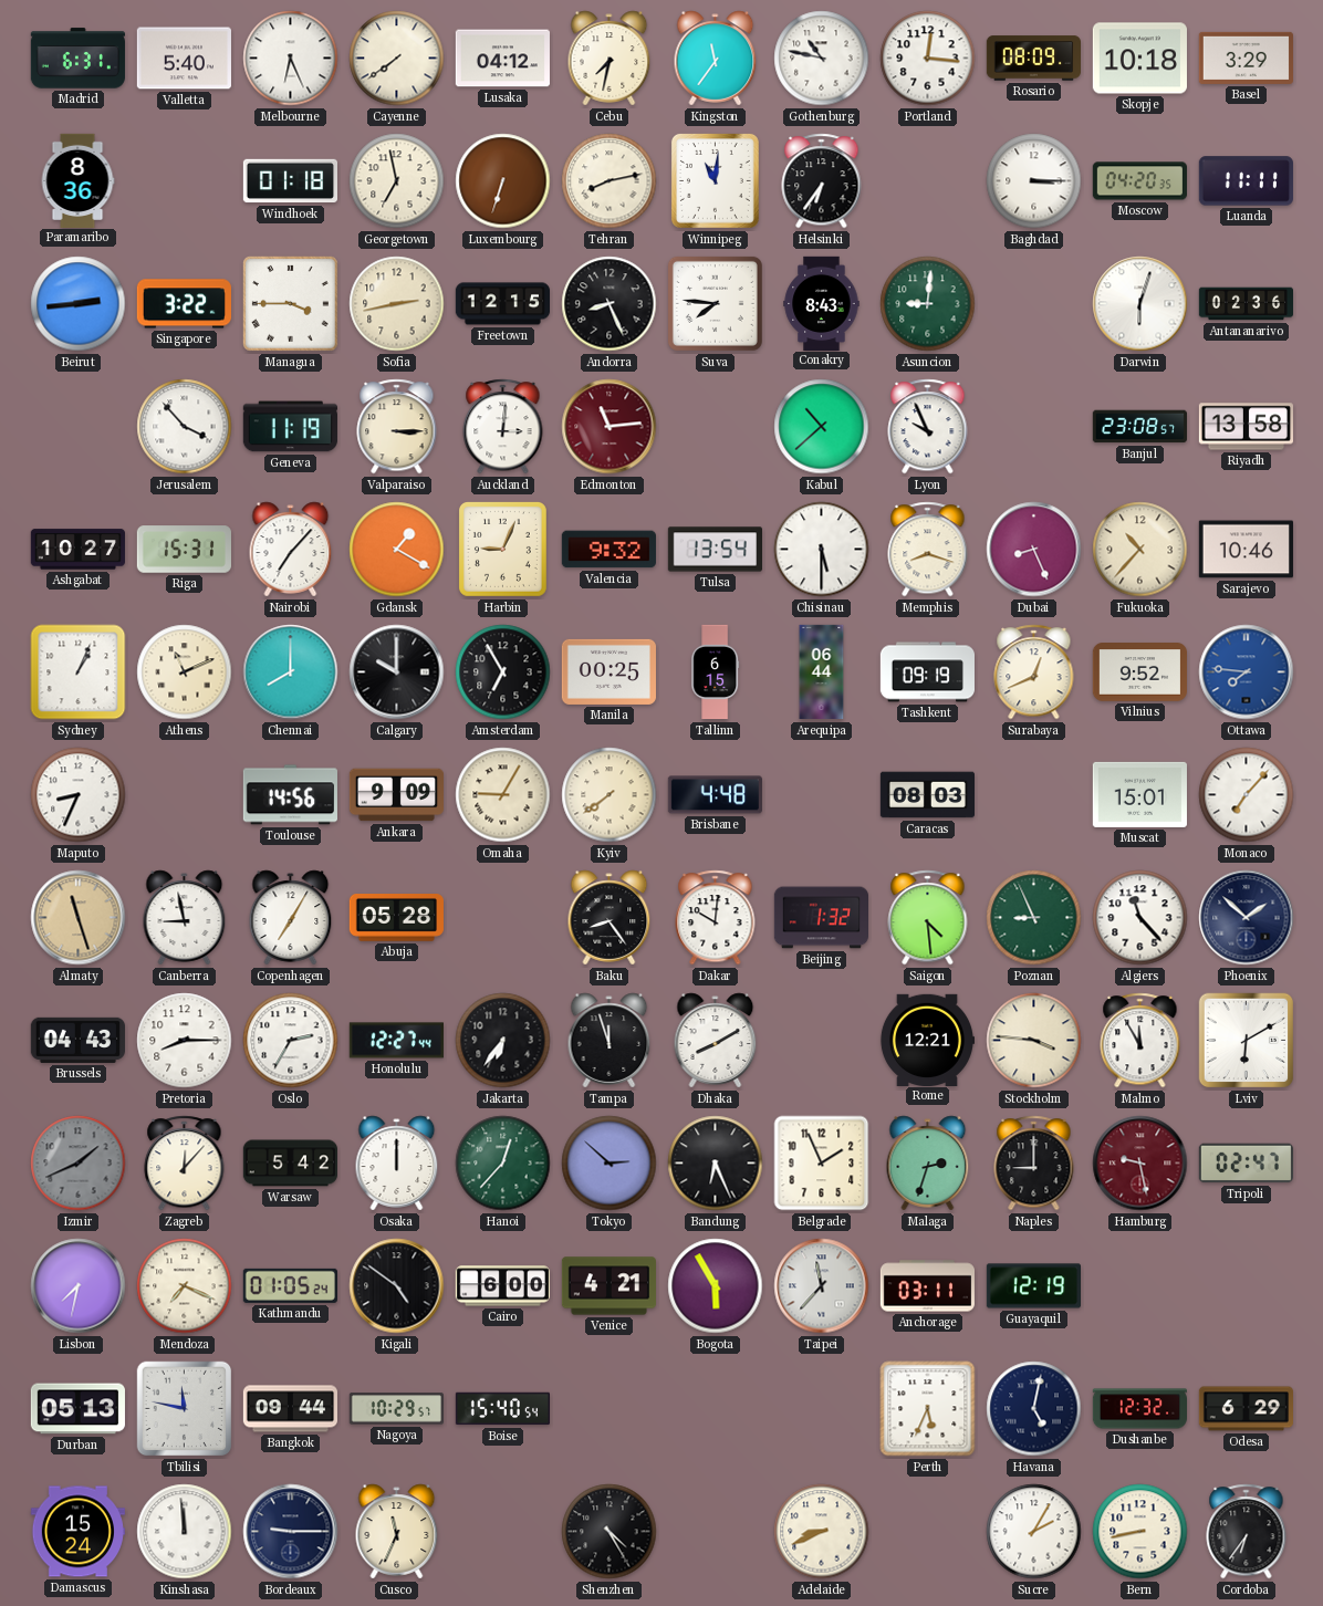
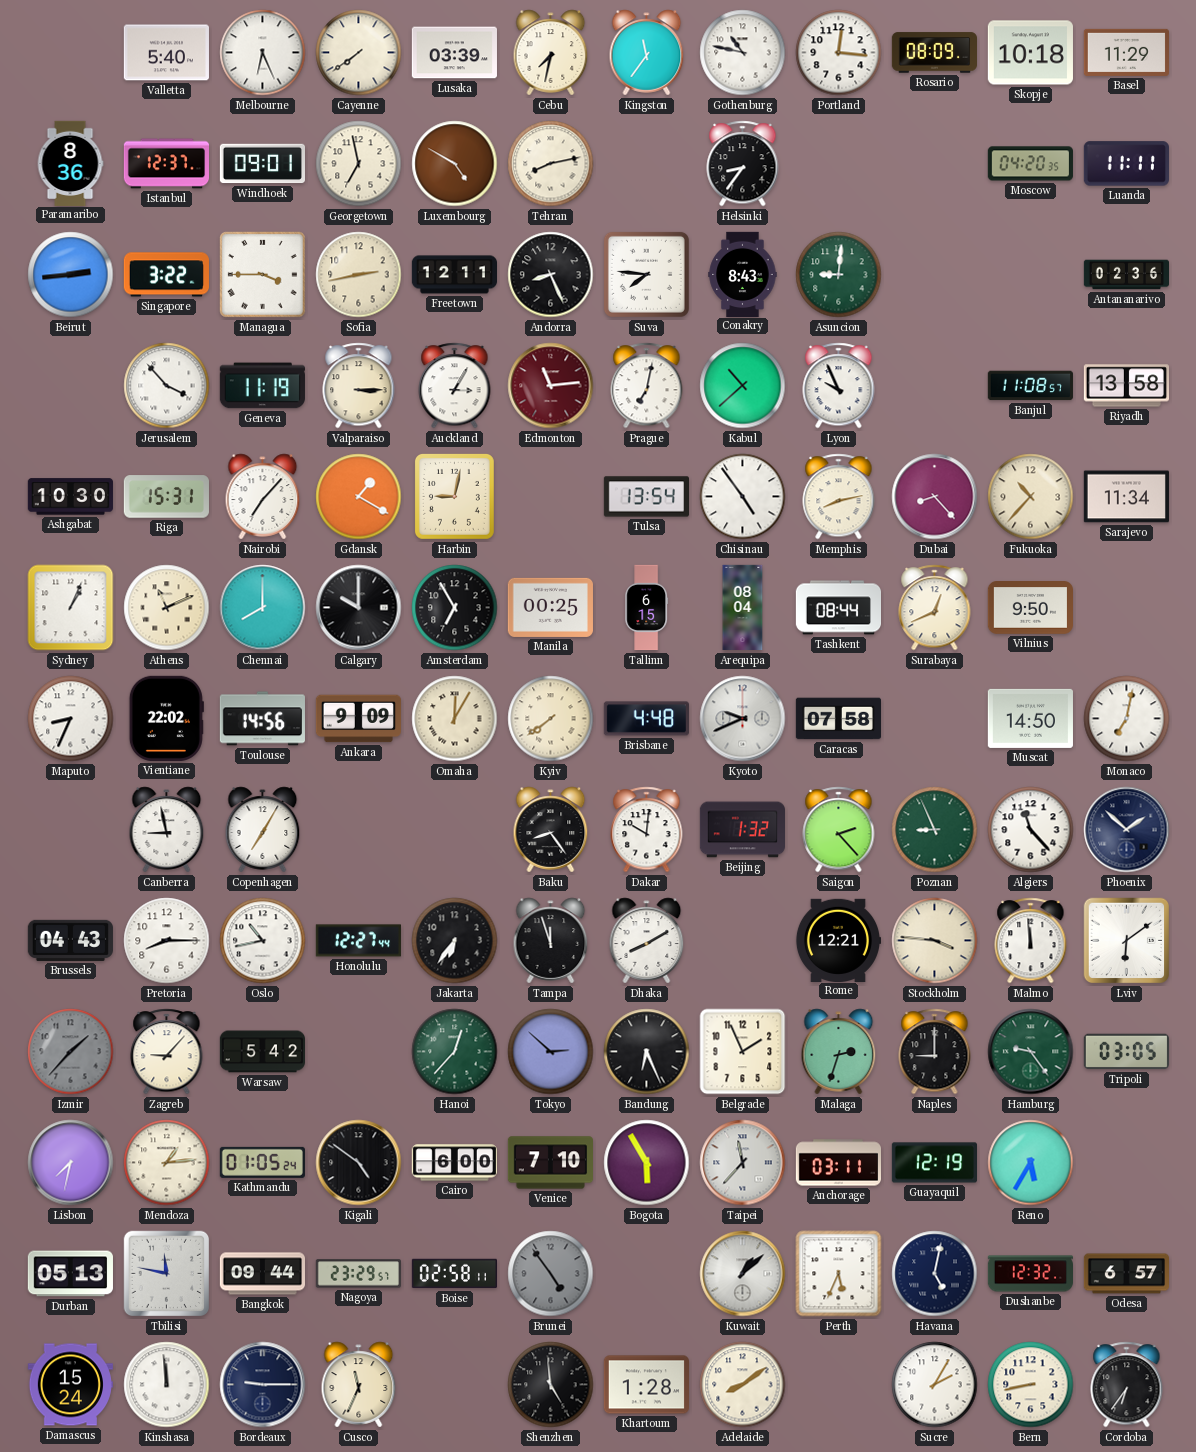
Madrid: 6:31 -> none (77, 59)
Lusaka: 04:12 -> 03:39 (454, 53)
Basel: 3:29 -> 11:29 (1126, 52)
Istanbul: none -> 12:37 (166, 164)
Windhoek: 01:18 -> 09:01 (262, 164)
Luxembourg: 6:33 -> 4:50 (455, 164)
Winnipeg: 11:01 -> none (715, 180)
Helsinki: 6:36 -> 8:36 (743, 164)
Baghdad: 3:15 -> none (1034, 181)
Freetown: 12:15 -> 12:11 (454, 275)
Darwin: 6:03 -> none (1140, 304)
Auckland: 3:01 -> 3:05 (455, 386)
Prague: none -> 7:02 (647, 386)
Banjul: 23:08 -> 11:08 (1030, 386)
Ashgabat: 10:27 -> 10:30 (70, 497)
Harbin: 9:04 -> 9:02 (454, 496)
Valencia: 9:32 -> none (608, 550)
Chisinau: 5:30 -> 4:54 (743, 497)
Memphis: 8:18 -> 8:13 (839, 497)
Dubai: 8:26 -> 8:23 (935, 497)
Sarajevo: 10:46 -> 11:34 (1126, 497)
Arequipa: 06:44 -> 08:04 (743, 608)
Tashkent: 09:19 -> 08:44 (838, 608)
Vilnius: 9:52 -> 9:50 (1030, 608)
Ottawa: 7:46 -> none (1247, 672)
Vientiane: none -> 22:02 (166, 718)
Omaha: 9:05 -> 12:05 (455, 719)
Kyoto: none -> 9:41 (743, 719)
Caracas: 08:03 -> 07:58 (838, 719)
Muscat: 15:01 -> 14:50 (1030, 718)
Monaco: 7:07 -> 7:02 (1127, 719)
Almaty: 11:27 -> none (79, 918)
Abuja: 05:28 -> none (396, 918)
Saigon: 4:29 -> 2:23 (839, 830)
Oslo: 2:35 -> 10:43 (263, 941)
Malmo: 11:55 -> 11:59 (1031, 941)
Lviv: 6:10 -> 6:09 (1127, 941)
Izmir: 1:41 -> 1:37 (71, 1052)
Zagreb: 12:07 -> 9:07 (167, 1052)
Osaka: 12:00 -> none (397, 1164)
Hamburg: 9:28 -> 9:24 (1031, 1052)
Hamburg dial: burgundy -> green (1031, 1052)
Tripoli: 02:47 -> 03:05 (1126, 1052)
Mendoza: 7:19 -> 1:14 (167, 1163)
Venice: 4:21 -> 7:10 (550, 1163)
Reno: none -> 5:35 (1031, 1163)
Nagoya: 10:29 -> 23:29 (358, 1274)
Boise: 15:40 -> 02:58 (454, 1274)
Brunei: none -> 4:54 (551, 1274)
Kuwait: none -> 1:08 (743, 1274)
Odesa: 6:29 -> 6:57 (1126, 1274)
Shenzhen: 4:25 -> 4:59 (551, 1385)
Khartoum: none -> 1:28 (646, 1385)
Adelaide: 8:41 -> 8:09 (743, 1385)
